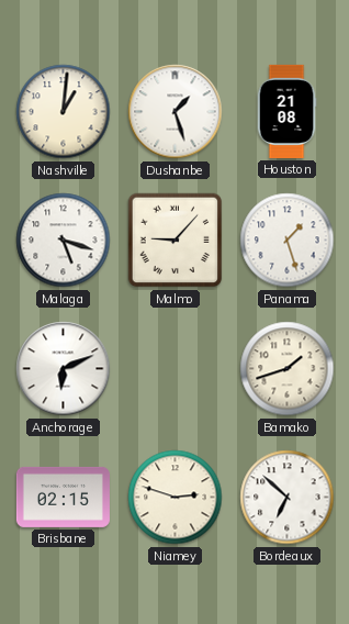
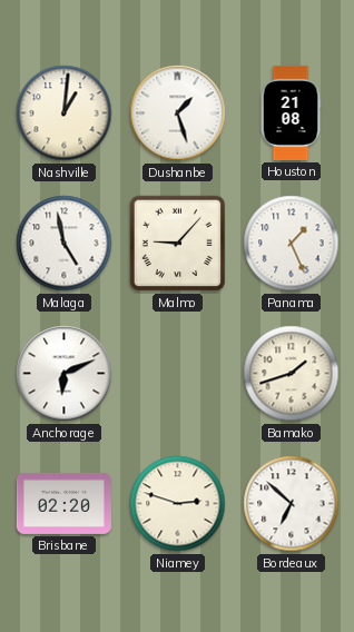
Malaga: 5:18 -> 4:58 (65, 244)
Panama: 1:27 -> 1:26 (292, 244)
Brisbane: 02:15 -> 02:20 (63, 503)
